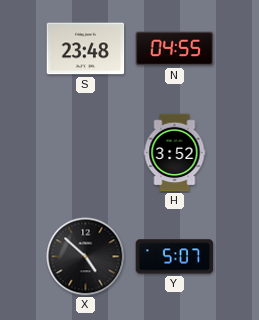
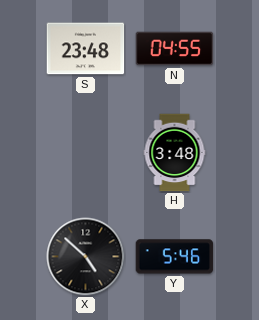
H: 3:52 -> 3:48 (175, 153)
Y: 5:07 -> 5:46 (175, 257)
